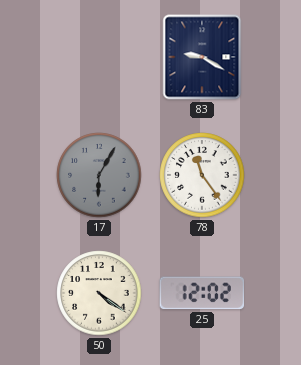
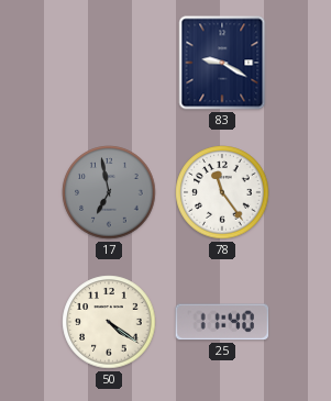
17: 6:05 -> 6:58 (109, 192)
25: 12:02 -> 11:40 (222, 322)
